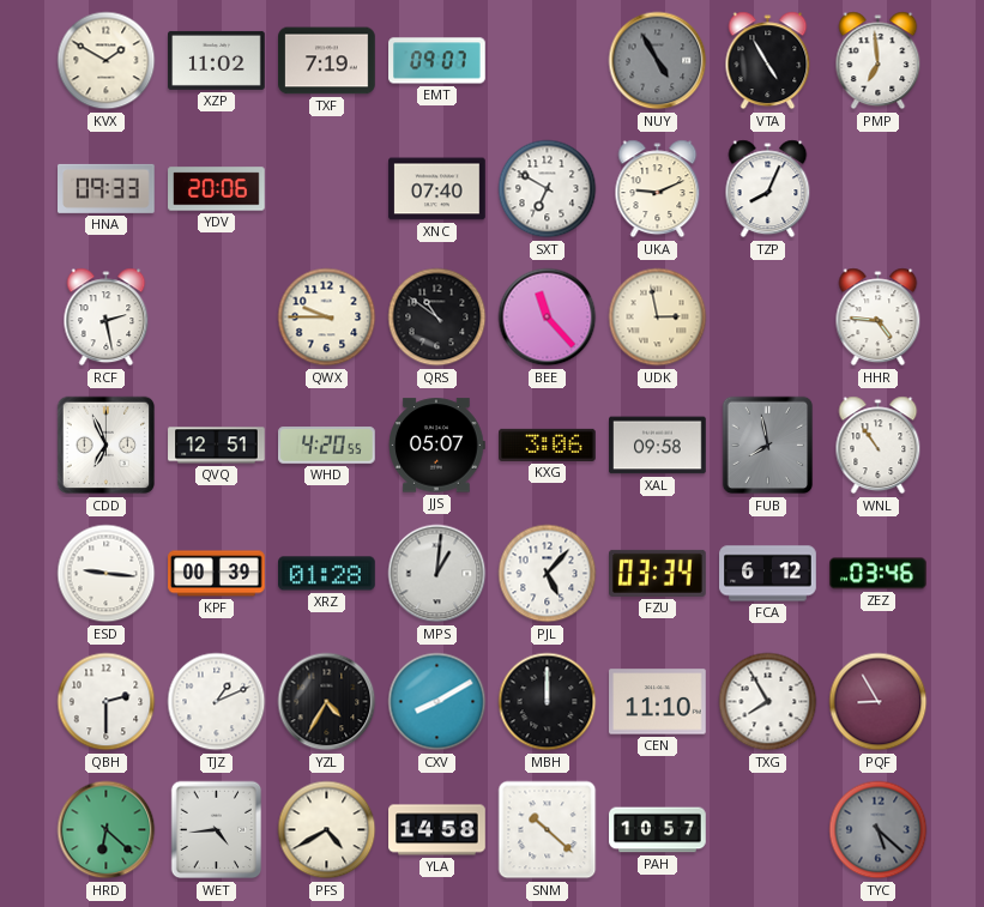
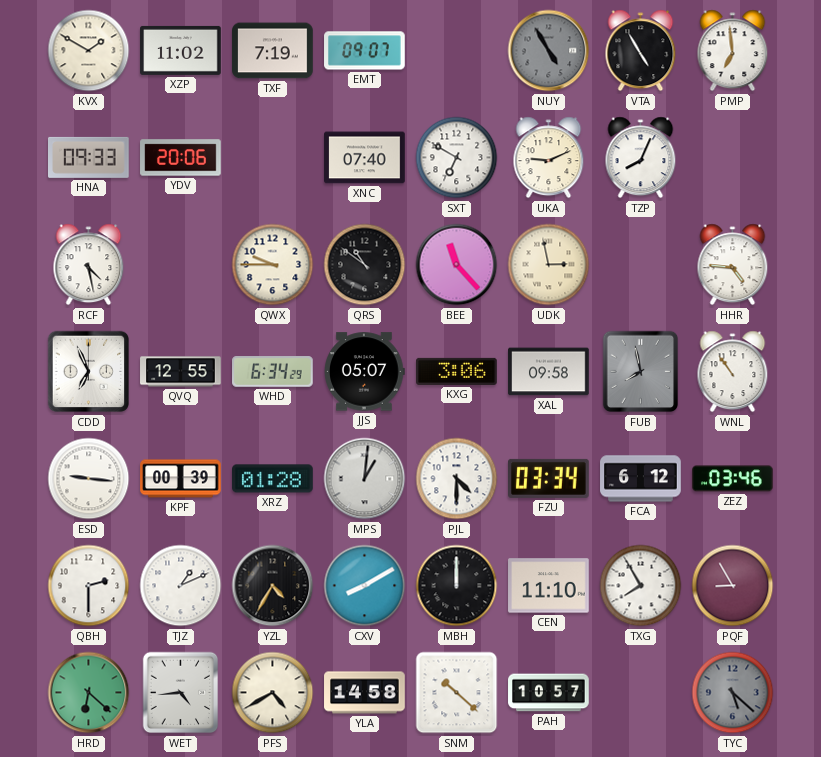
RCF: 2:28 -> 4:28 (89, 265)
QVQ: 12:51 -> 12:55 (181, 372)
WHD: 4:20 -> 6:34 (273, 372)
PJL: 5:07 -> 4:30 (457, 479)
